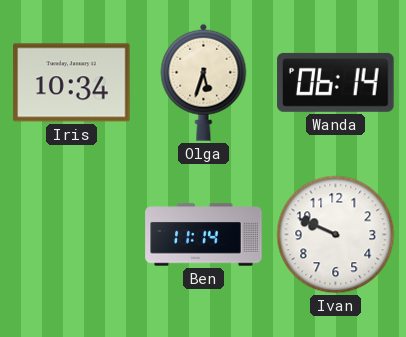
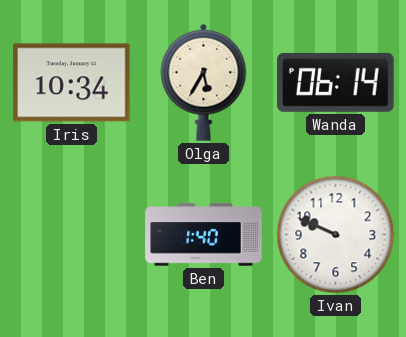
Olga: 5:33 -> 5:35 (204, 82)
Ben: 11:14 -> 1:40 (204, 235)
